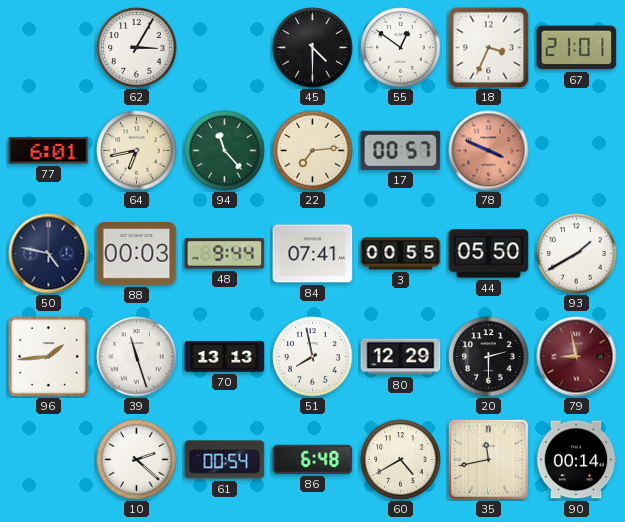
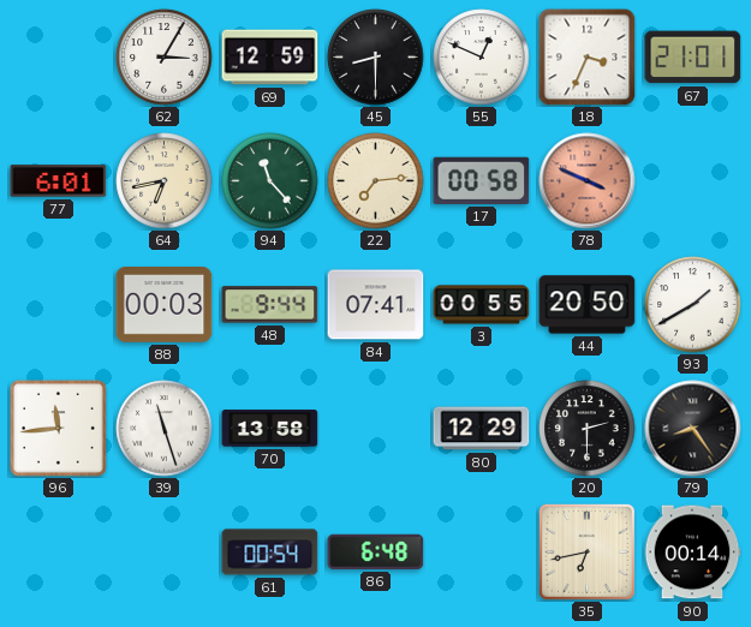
69: none -> 12:59 (270, 58)
45: 4:30 -> 8:30 (376, 58)
55: 12:51 -> 12:49 (482, 58)
17: 00:57 -> 00:58 (482, 180)
50: 4:47 -> none (49, 254)
44: 05:50 -> 20:50 (588, 305)
96: 1:44 -> 11:44 (59, 429)
70: 13:13 -> 13:58 (270, 429)
51: 7:58 -> none (313, 357)
79: 8:58 -> 8:24 (693, 429)
79 dial: burgundy -> black (693, 429)
10: 2:22 -> none (137, 460)
60: 4:40 -> none (401, 460)
35: 11:43 -> 6:43 (586, 551)
